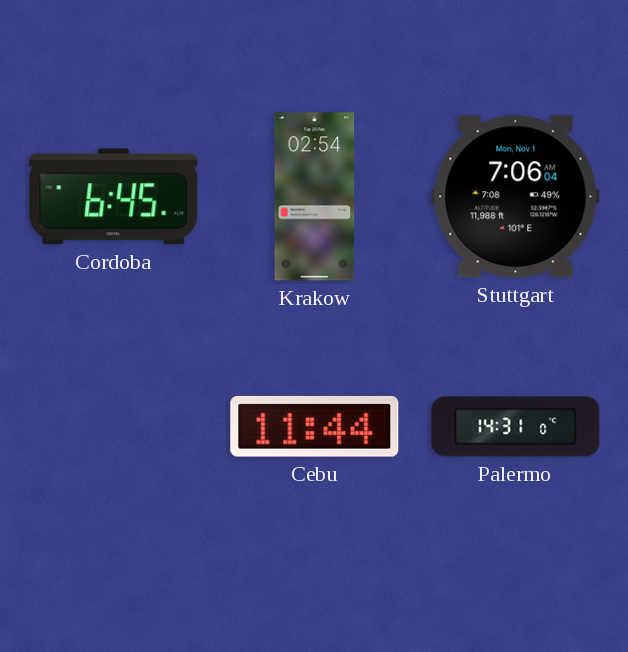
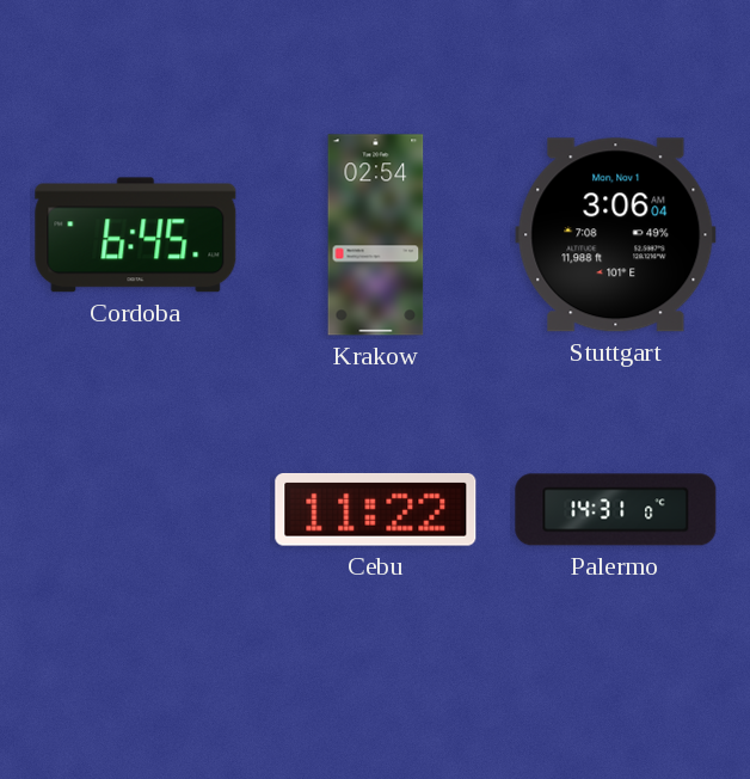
Stuttgart: 7:06 -> 3:06 (616, 235)
Cebu: 11:44 -> 11:22 (376, 509)
